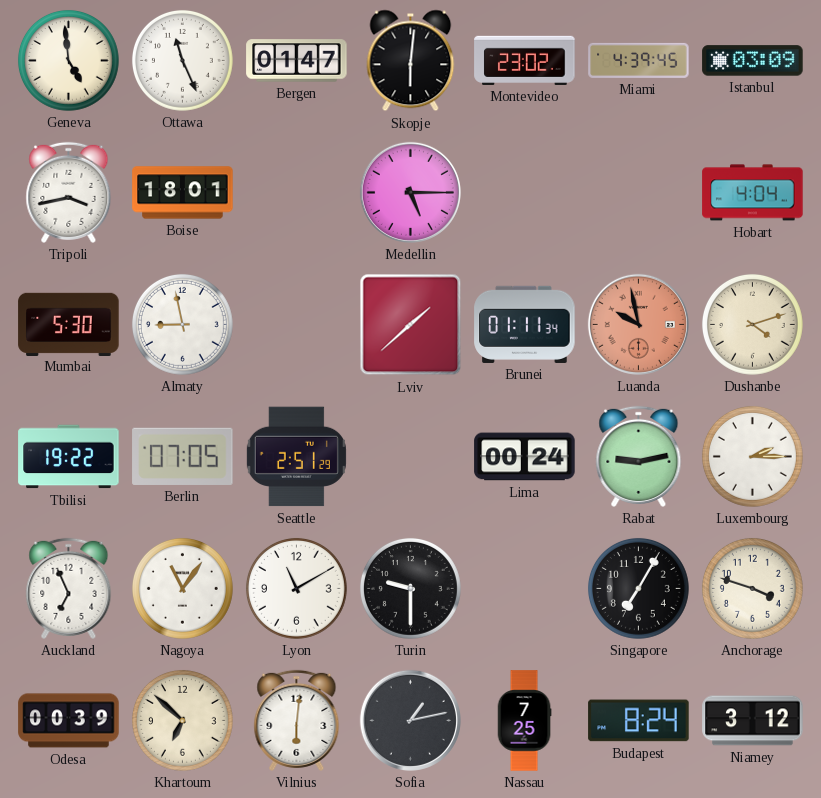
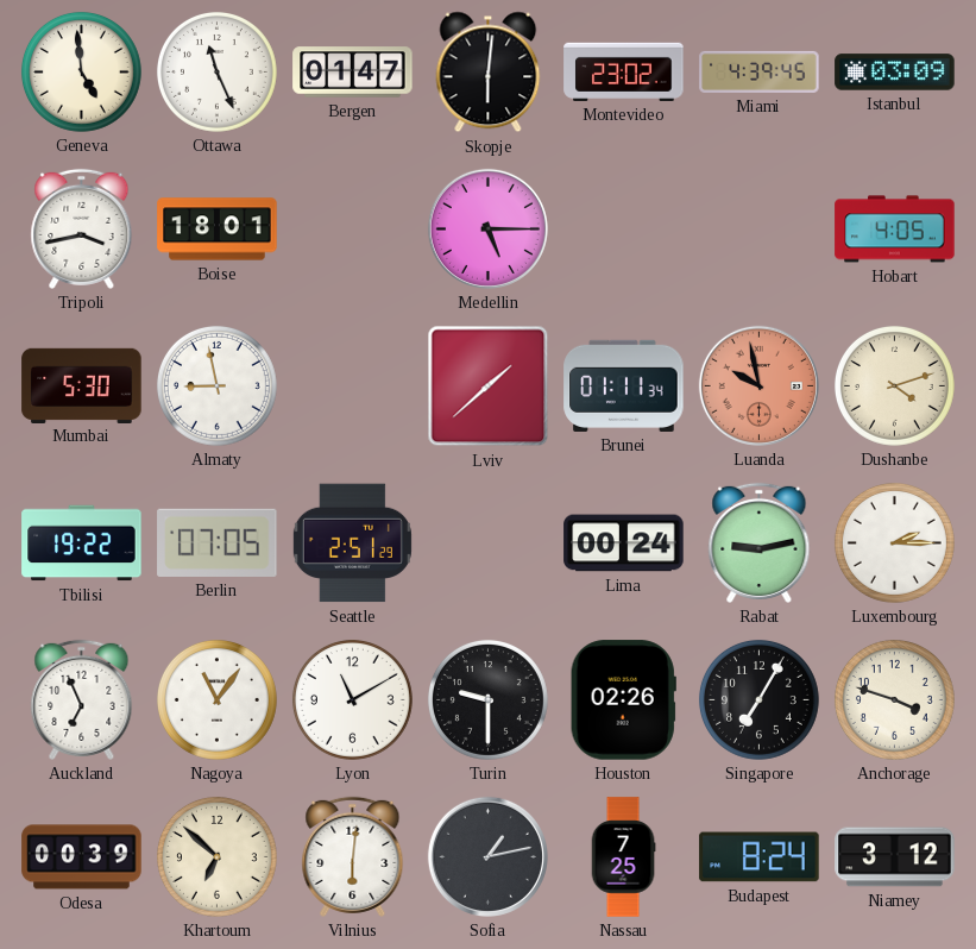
Hobart: 4:04 -> 4:05 (895, 230)
Houston: none -> 02:26 (623, 700)
